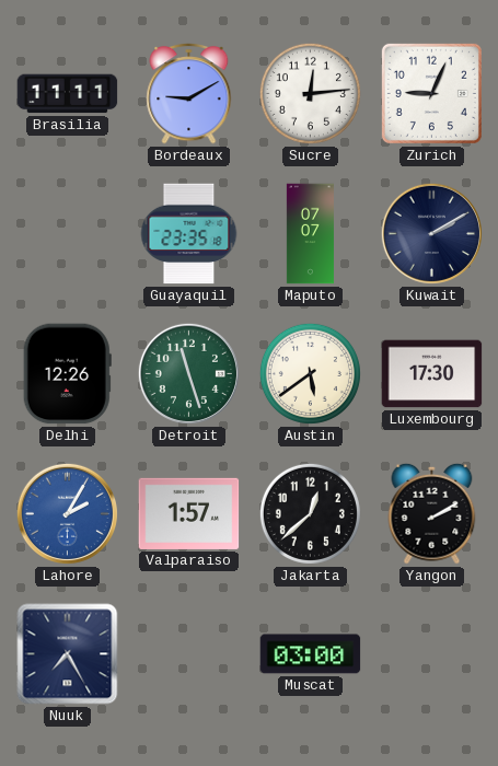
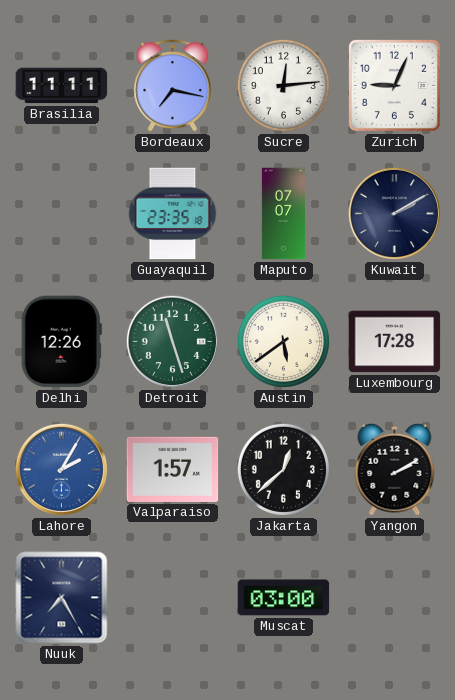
Bordeaux: 9:10 -> 7:17 (173, 85)
Luxembourg: 17:30 -> 17:28 (395, 342)
